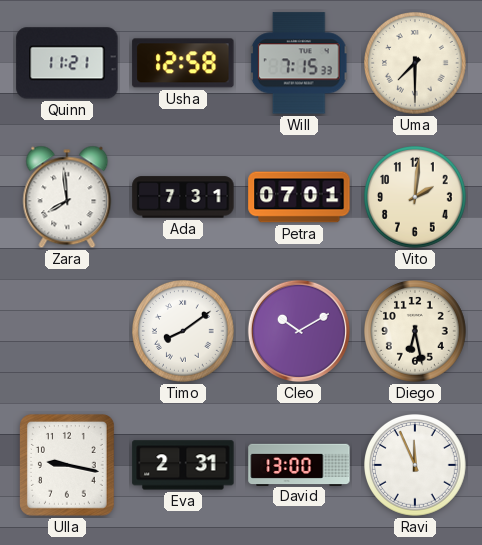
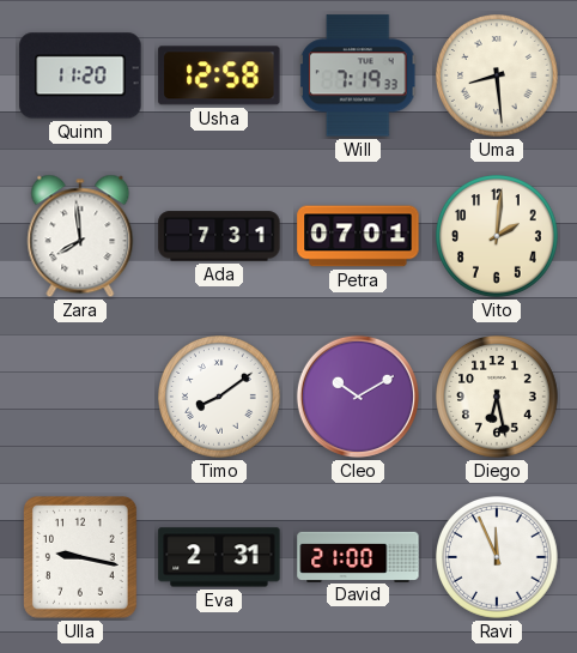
Quinn: 11:21 -> 11:20 (80, 75)
Will: 7:15 -> 7:19 (358, 75)
Uma: 7:30 -> 8:29 (498, 77)
David: 13:00 -> 21:00 (358, 556)
